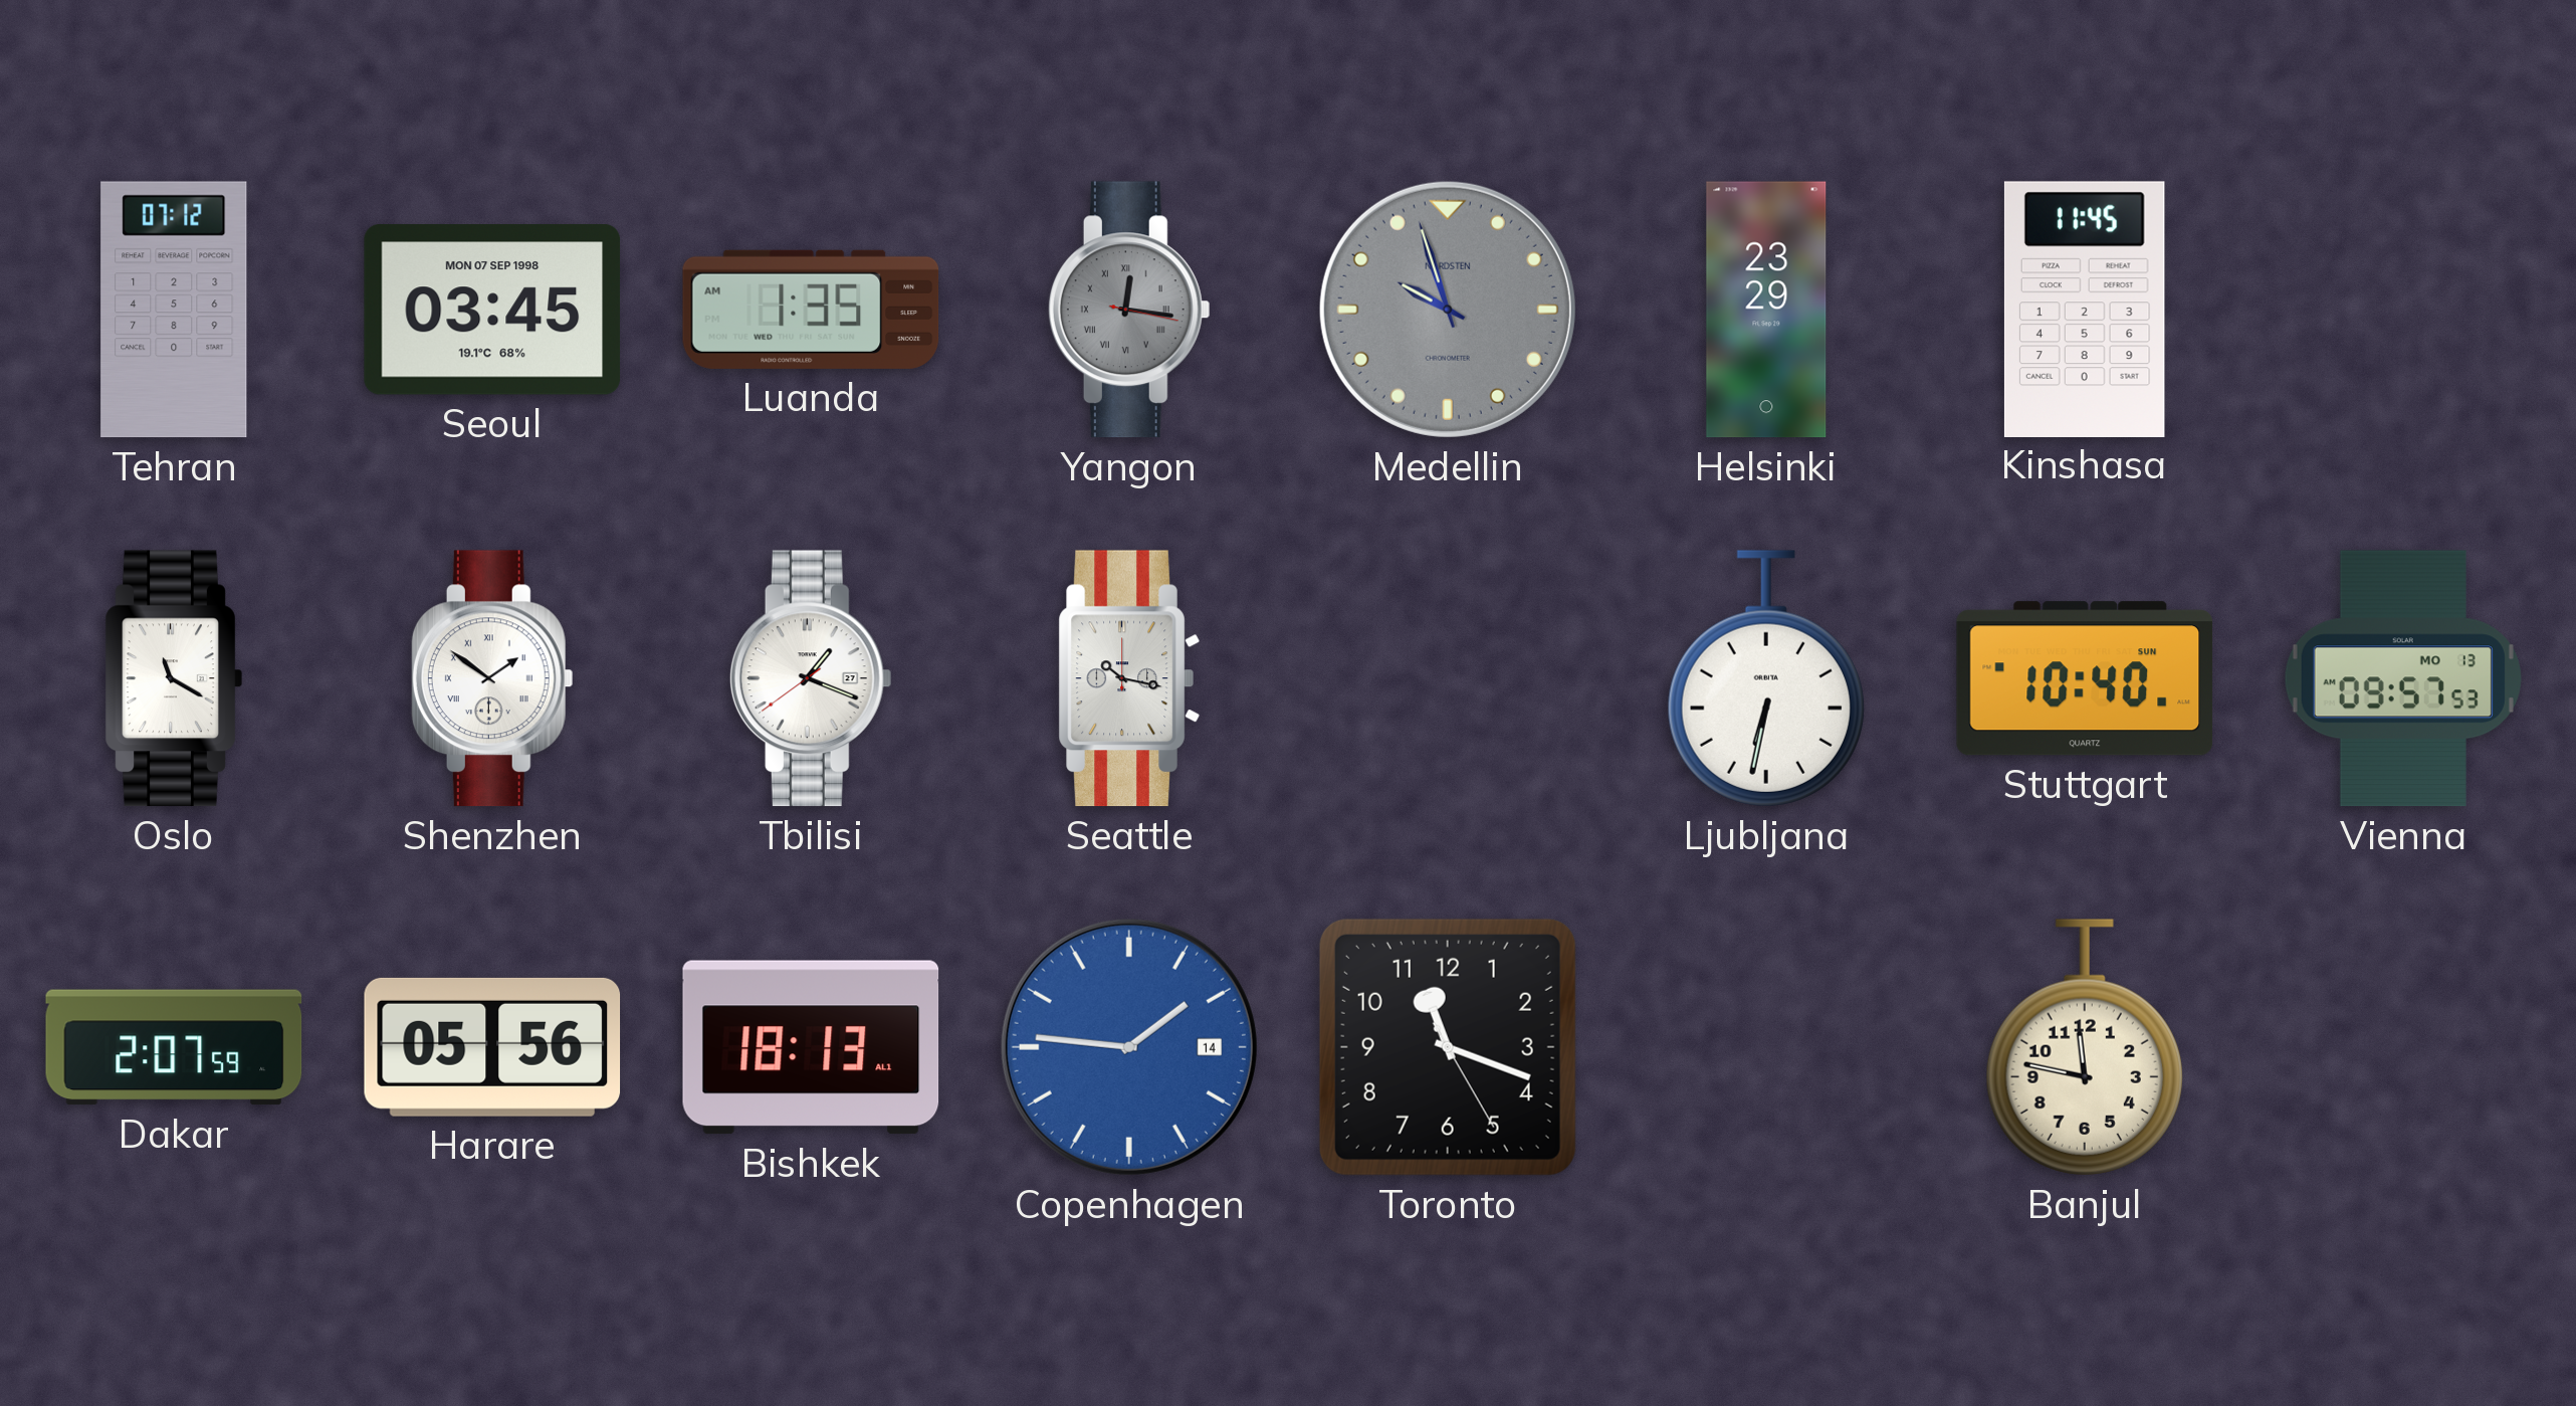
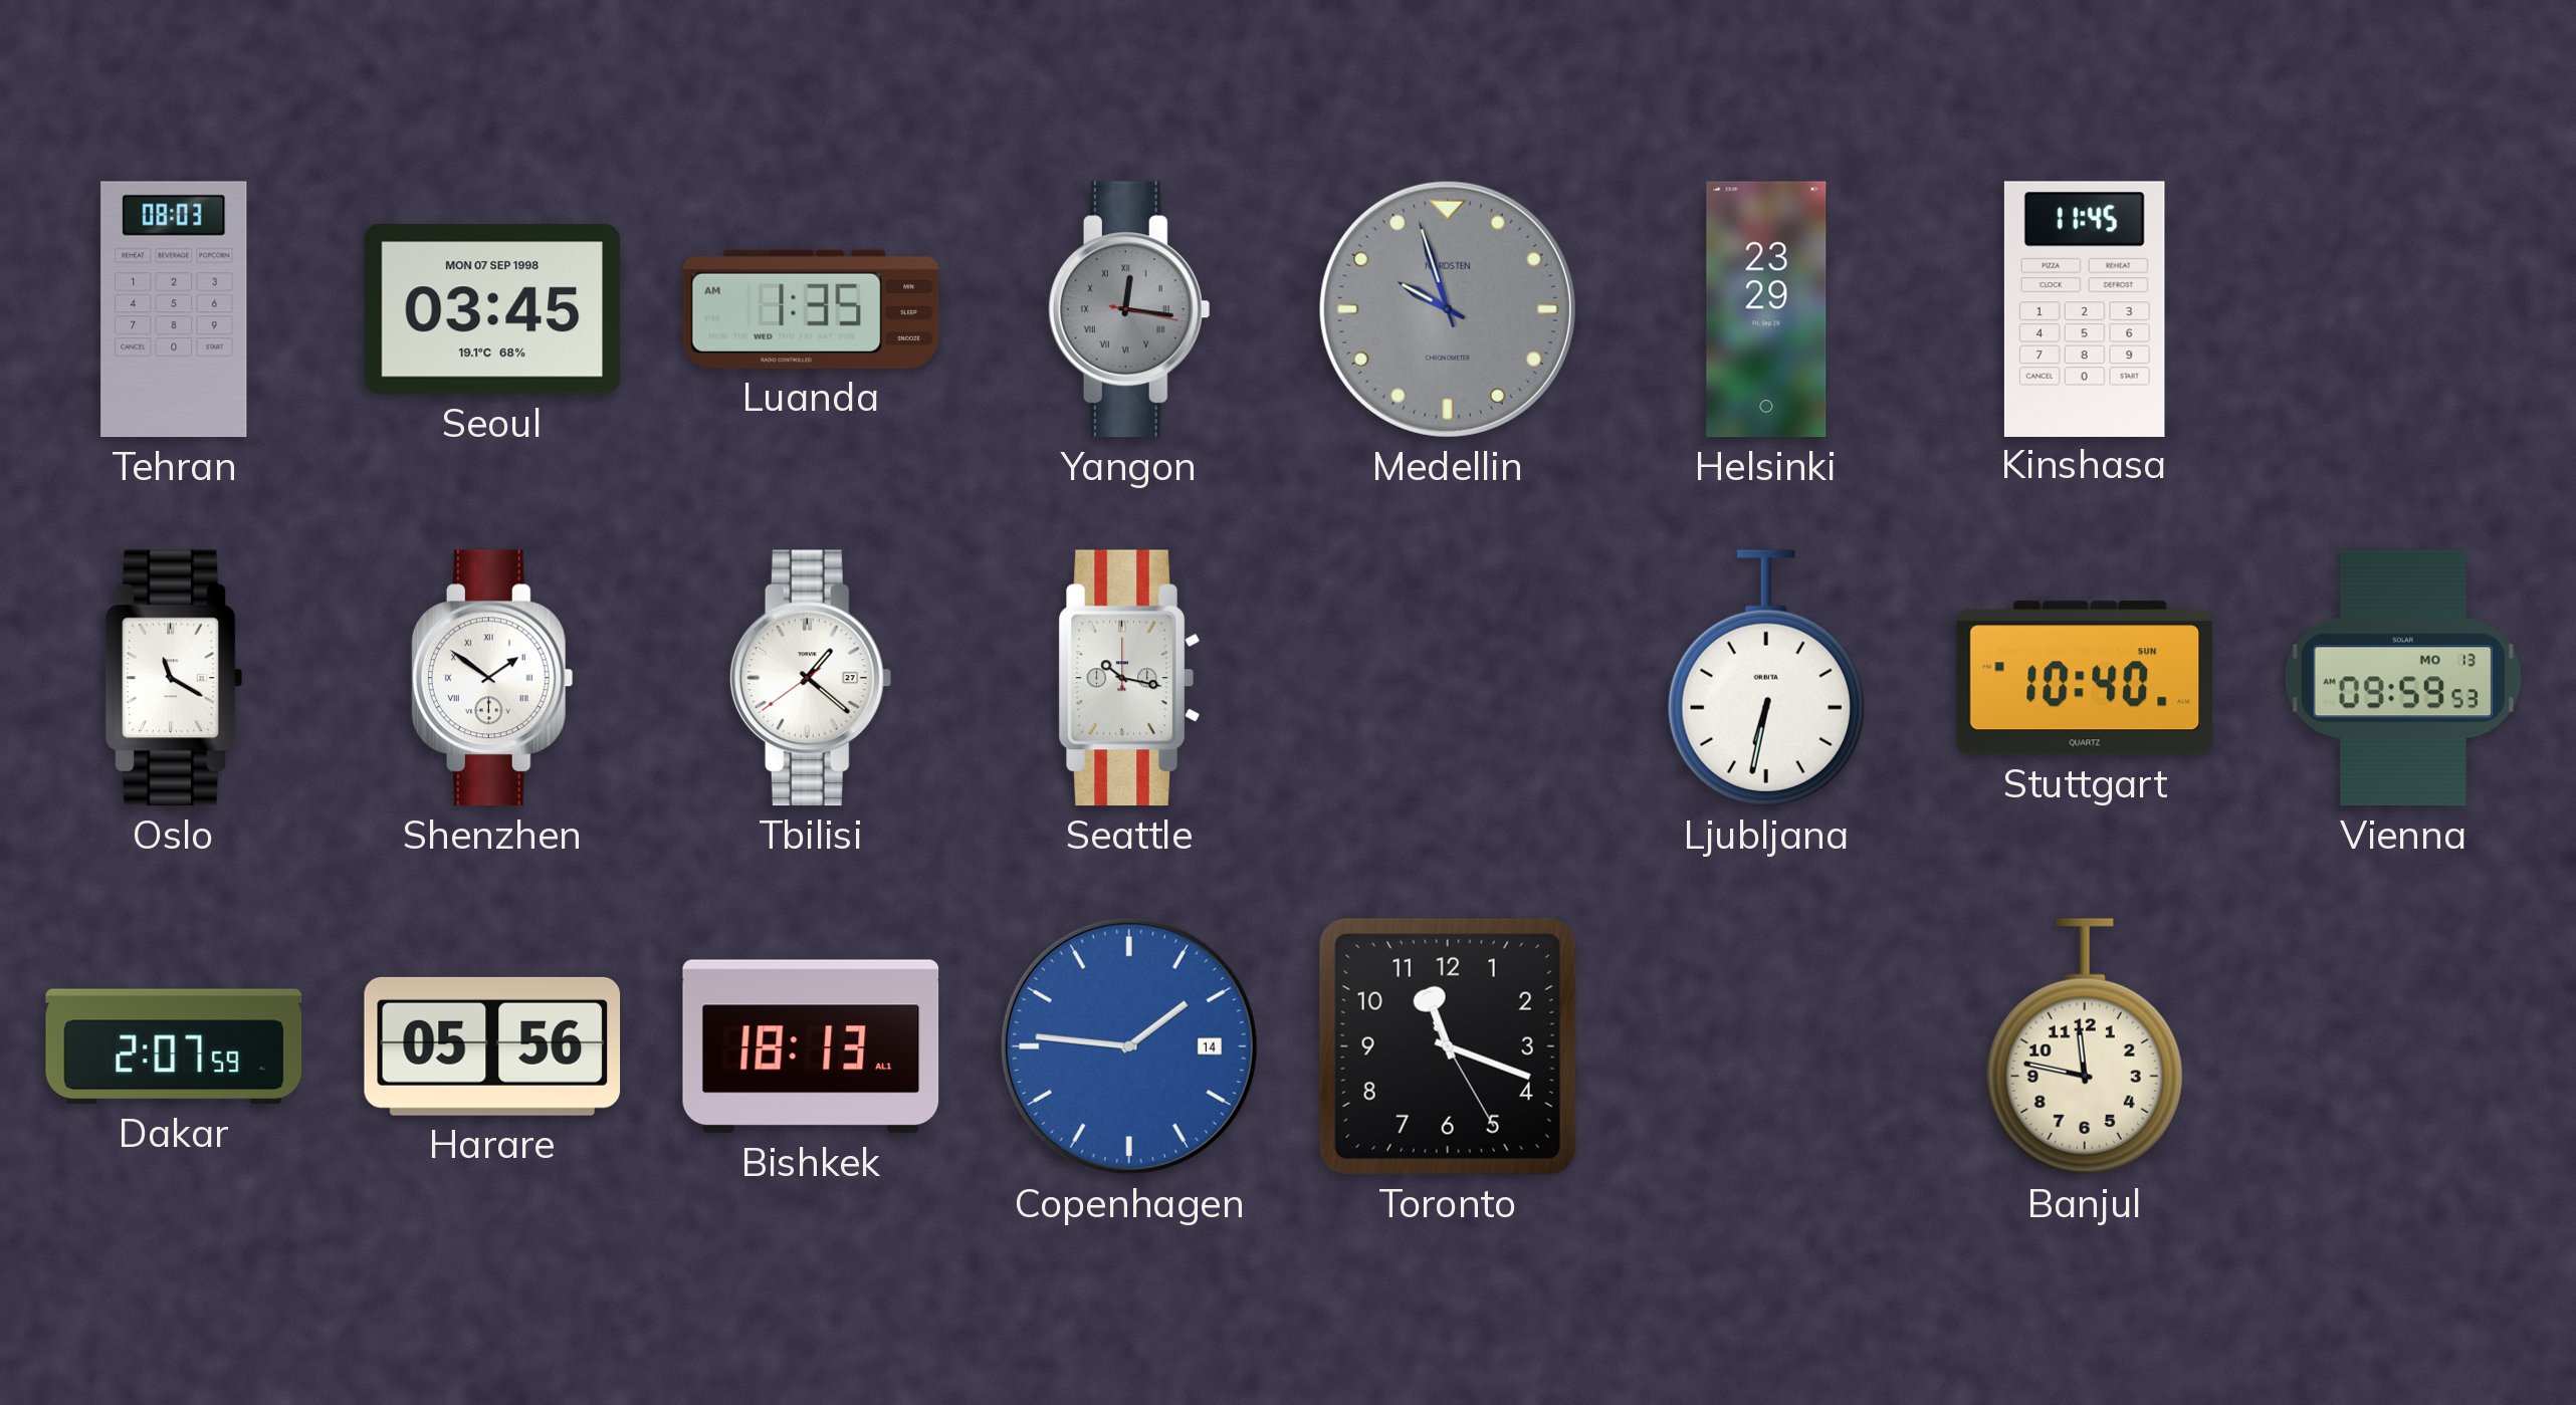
Tehran: 07:12 -> 08:03 (174, 309)
Tbilisi: 1:18 -> 1:21 (811, 678)
Vienna: 09:57 -> 09:59 (2403, 678)
